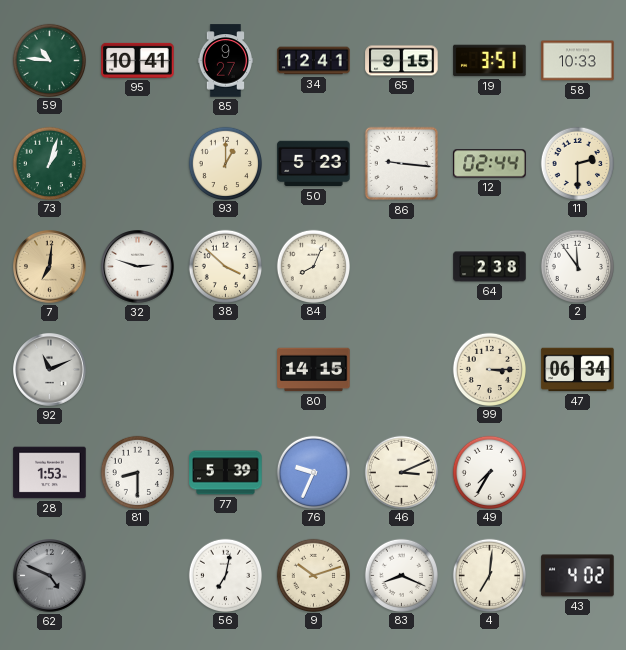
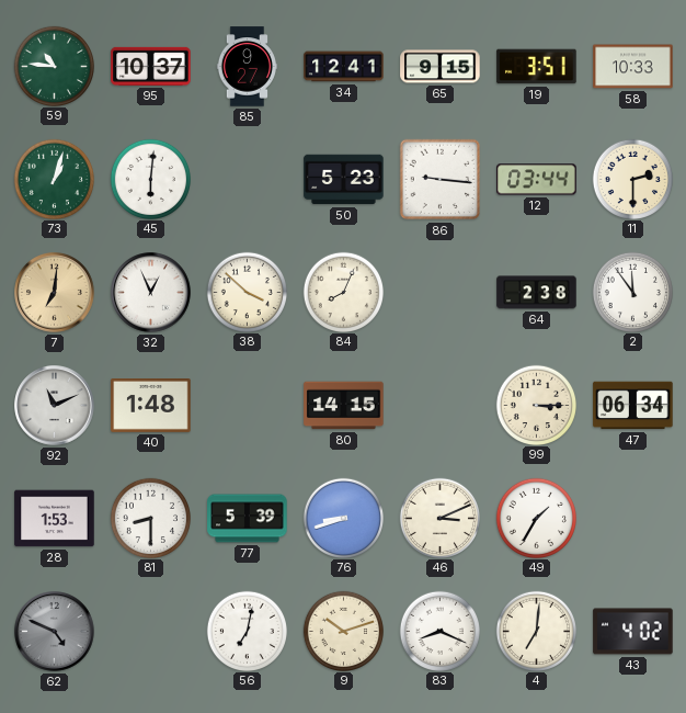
95: 10:41 -> 10:37 (151, 66)
45: none -> 6:01 (150, 179)
93: 1:00 -> none (225, 163)
12: 02:44 -> 03:44 (537, 180)
32: 2:48 -> 12:56 (151, 293)
40: none -> 1:48 (151, 406)
76: 9:34 -> 8:42 (343, 518)
49: 7:35 -> 1:35 (536, 518)
